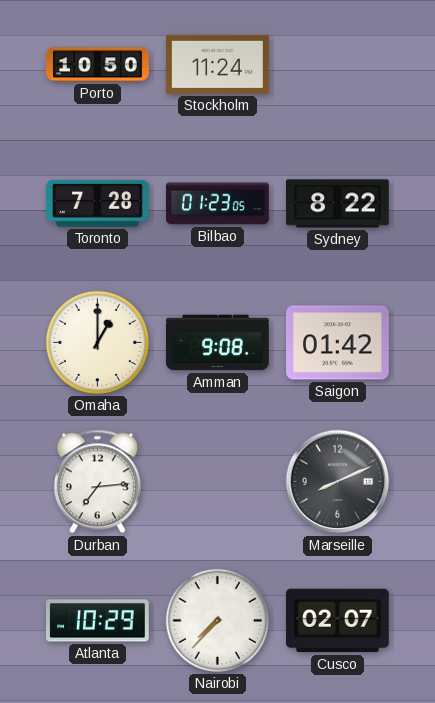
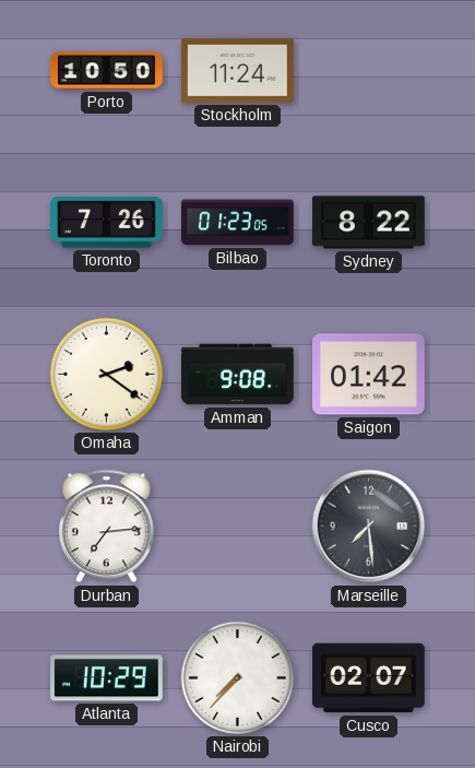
Toronto: 7:28 -> 7:26 (107, 223)
Omaha: 1:00 -> 2:21 (106, 374)
Marseille: 8:11 -> 7:29 (369, 527)
